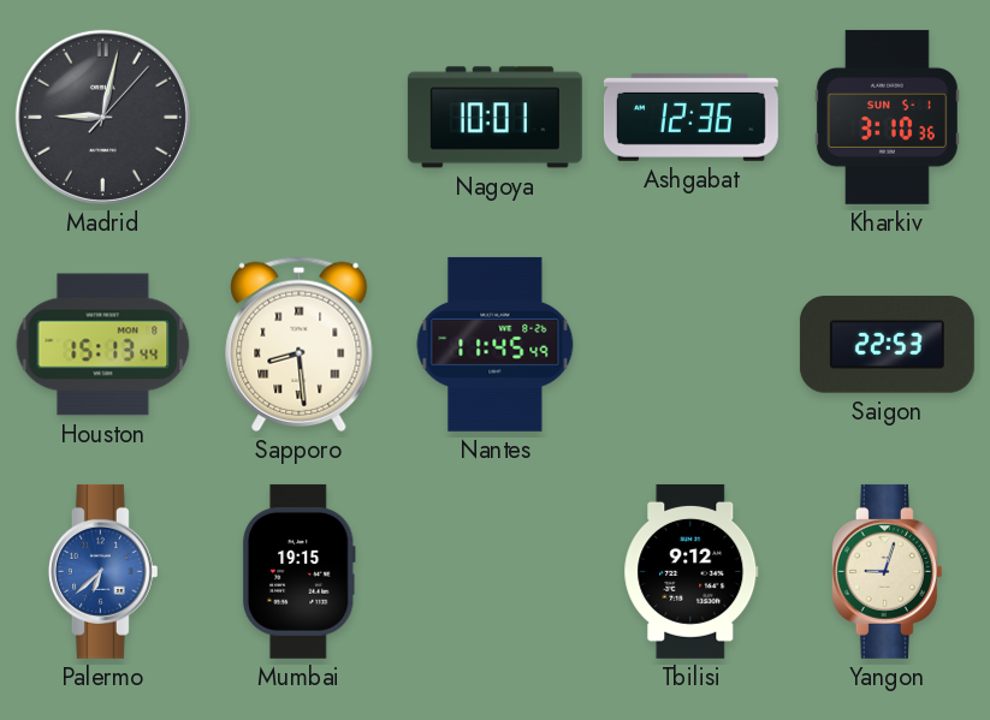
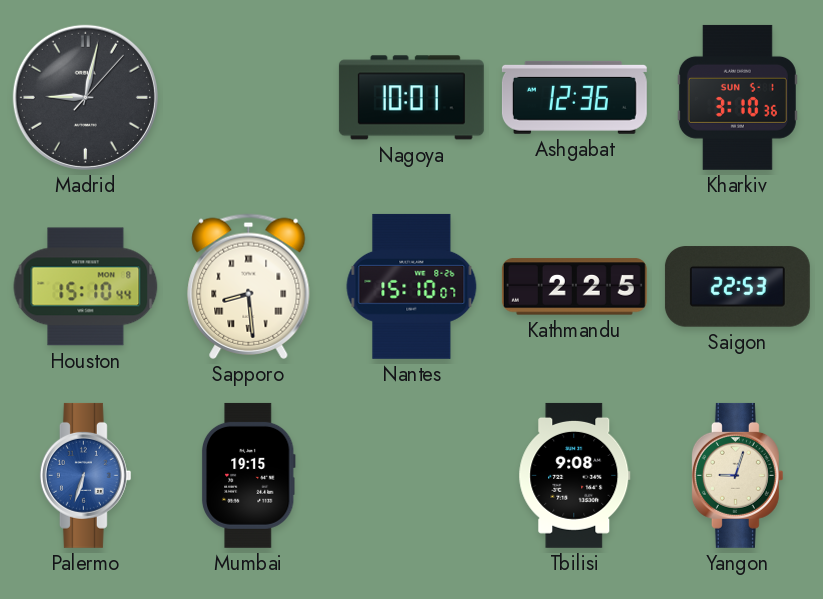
Houston: 15:13 -> 15:10 (86, 287)
Nantes: 11:45 -> 15:10 (412, 286)
Kathmandu: none -> 2:25 (574, 287)
Palermo: 6:38 -> 6:33 (85, 475)
Tbilisi: 9:12 -> 9:08 (575, 475)
